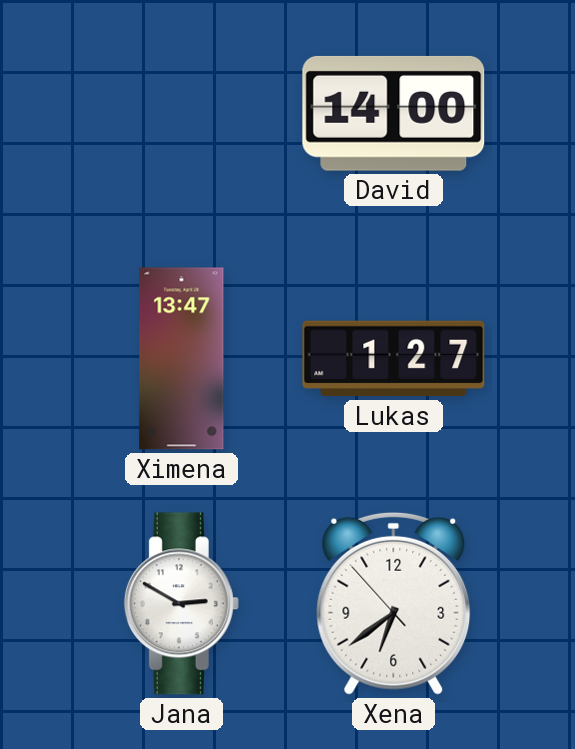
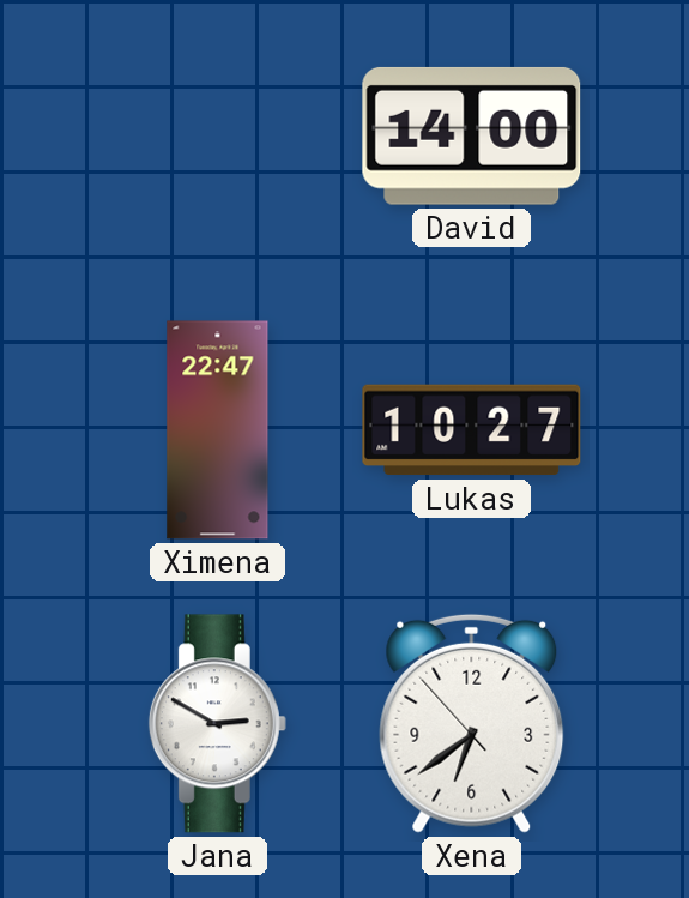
Ximena: 13:47 -> 22:47 (218, 430)
Lukas: 1:27 -> 10:27 (472, 430)
